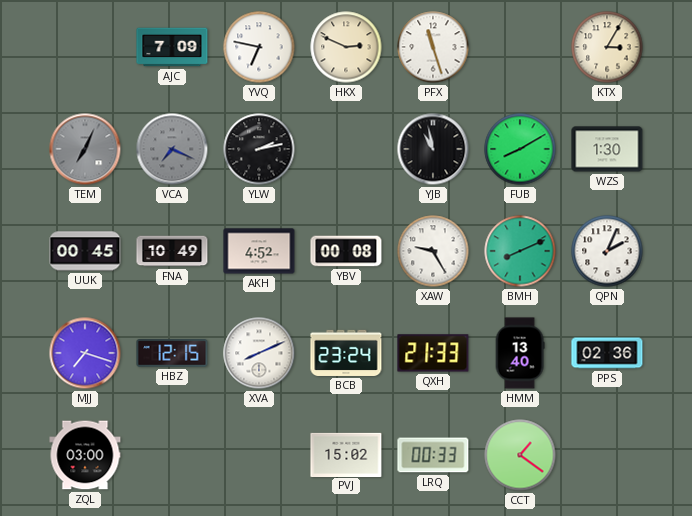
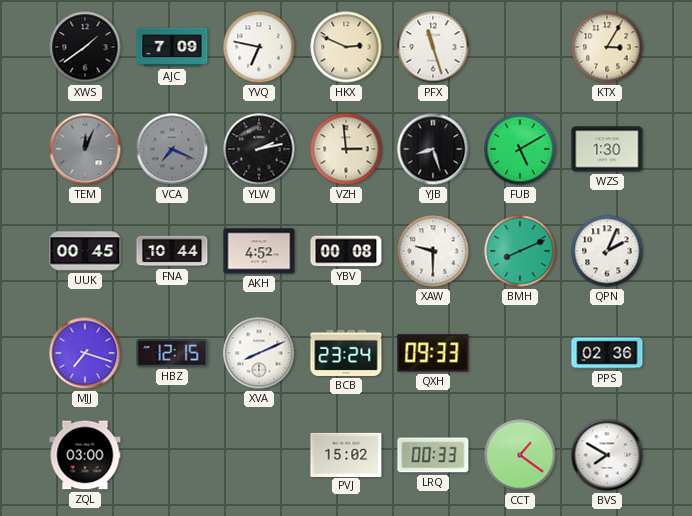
XWS: none -> 1:39 (85, 47)
TEM: 7:04 -> 12:04 (85, 149)
VZH: none -> 2:59 (346, 149)
YJB: 10:58 -> 8:27 (433, 149)
FUB: 8:10 -> 5:10 (520, 149)
FNA: 10:49 -> 10:44 (172, 251)
XAW: 9:25 -> 9:30 (433, 251)
QXH: 21:33 -> 09:33 (433, 353)
HMM: 13:40 -> none (520, 353)
BVS: none -> 7:50 (607, 455)
